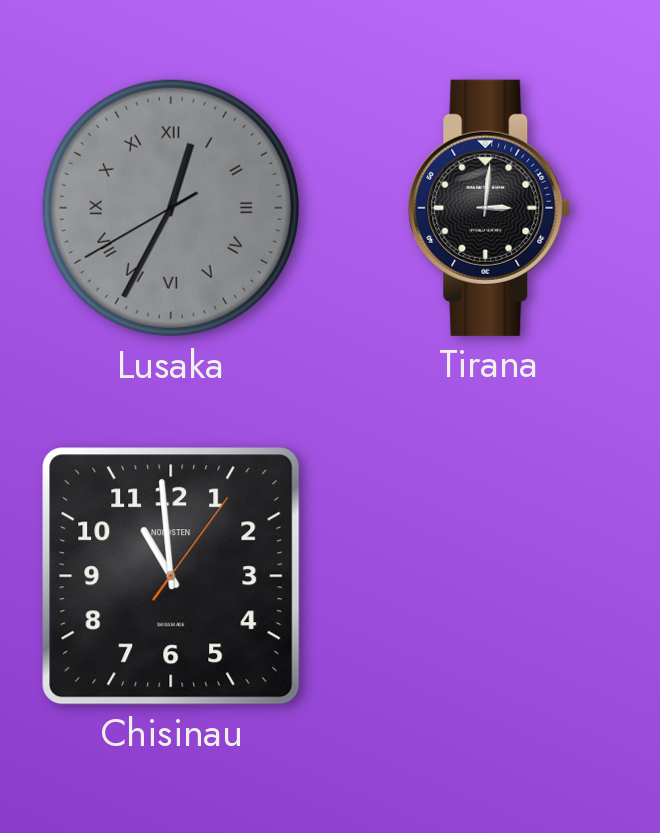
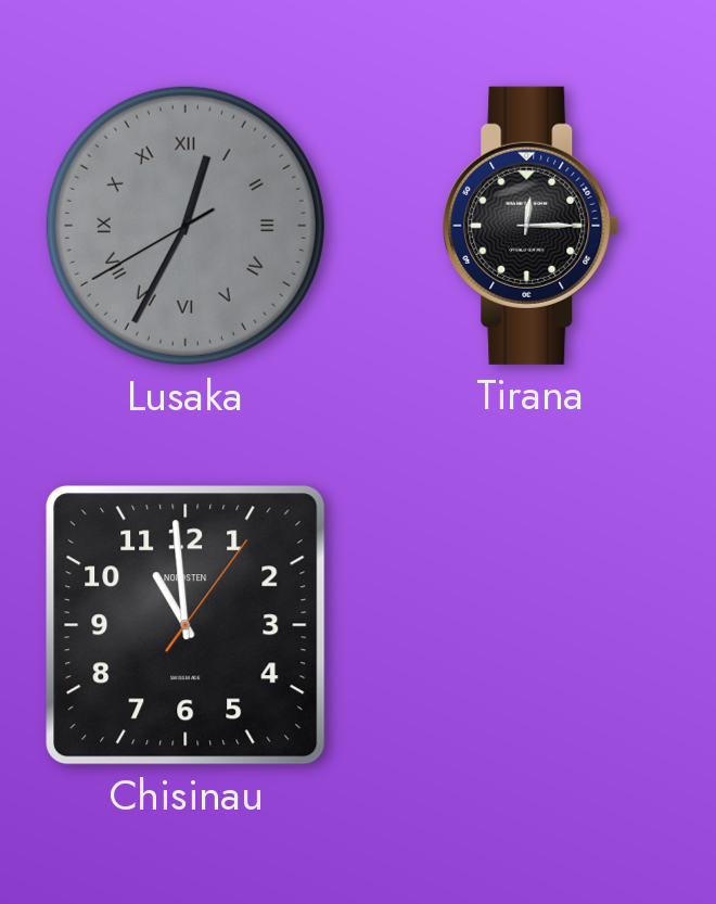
Tirana: 3:01 -> 12:15 (530, 226)
